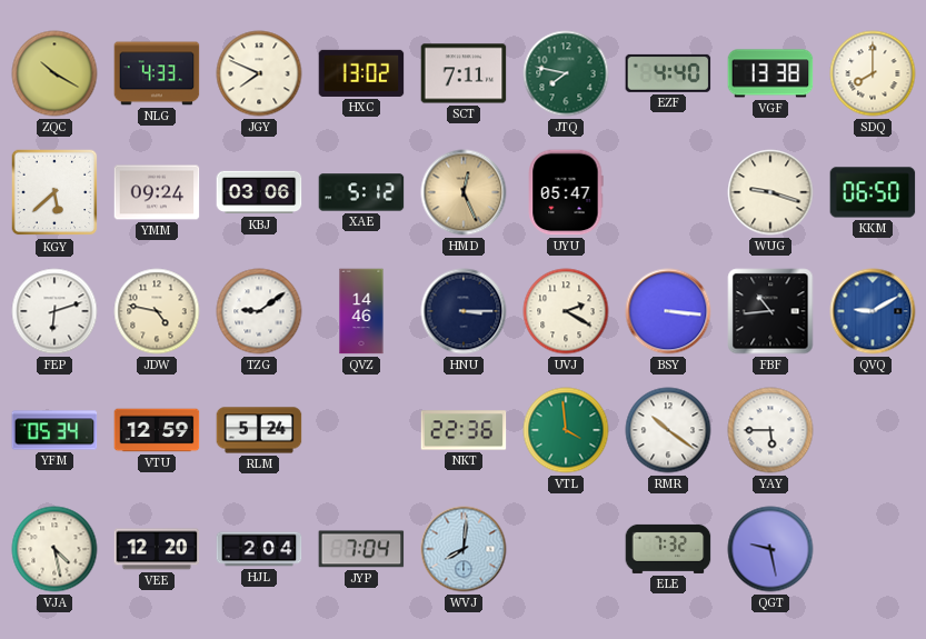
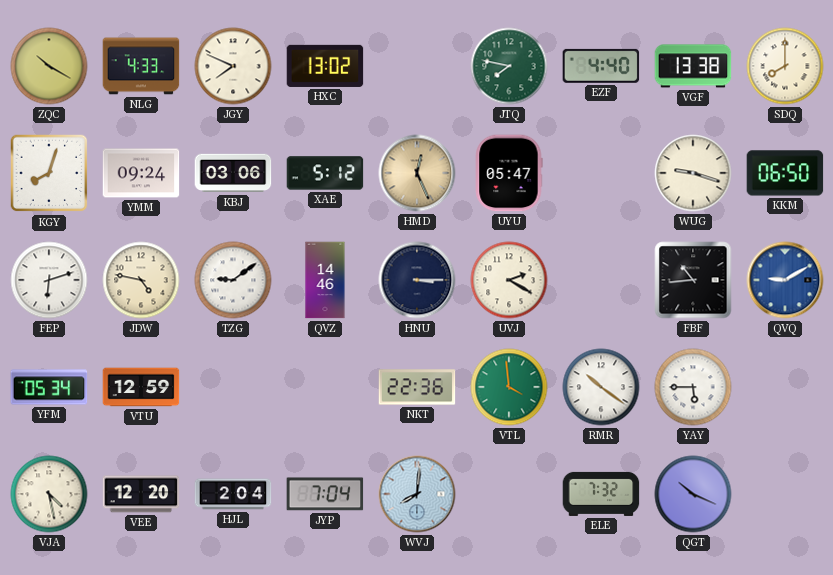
SCT: 7:11 -> none (464, 73)
KGY: 5:38 -> 8:03 (49, 173)
BSY: 3:16 -> none (668, 311)
RLM: 5:24 -> none (259, 430)
QGT: 9:28 -> 10:19 (693, 494)
